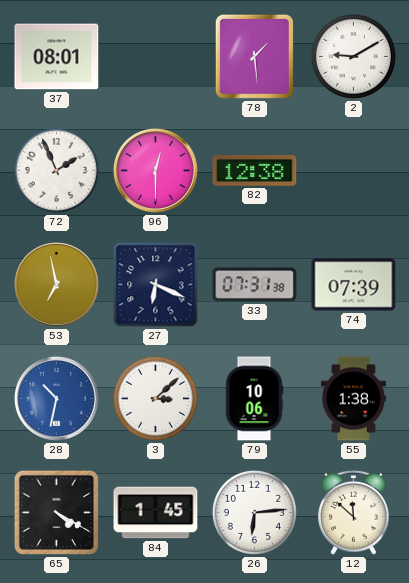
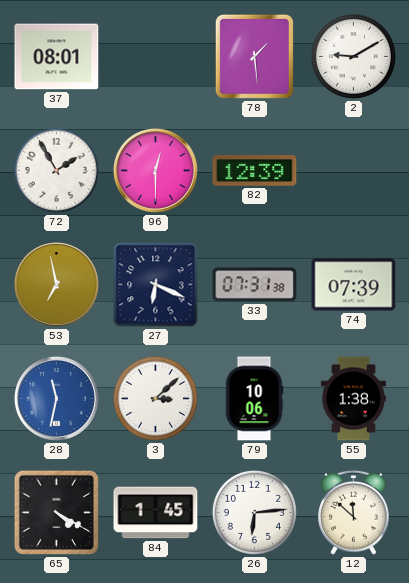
72: 1:56 -> 1:55 (56, 170)
82: 12:38 -> 12:39 (255, 171)
28: 10:32 -> 11:32 (56, 398)
